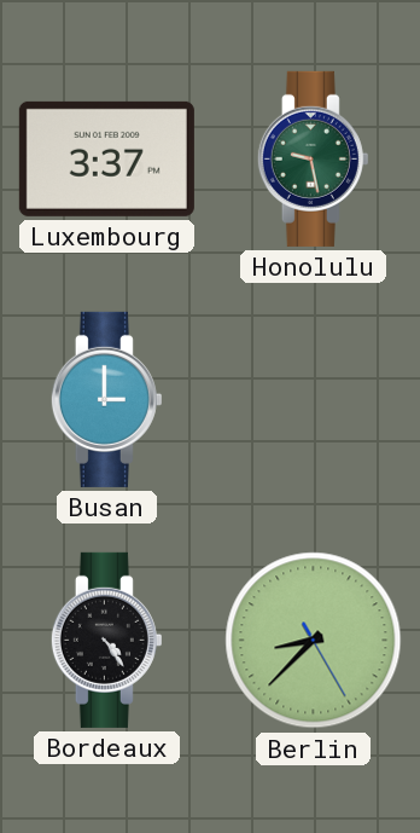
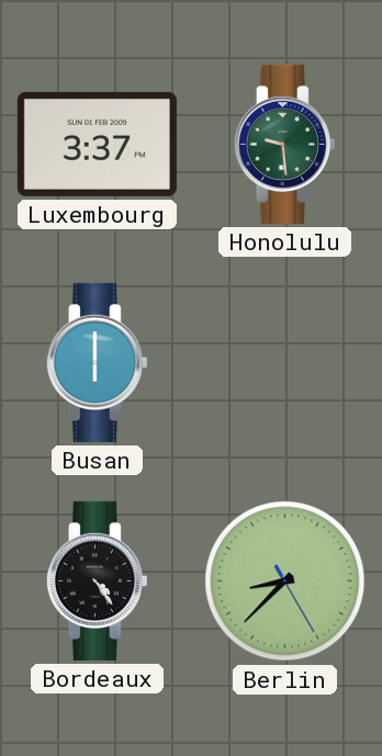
Honolulu: 9:28 -> 9:29 (284, 144)
Busan: 3:00 -> 6:00 (97, 362)
